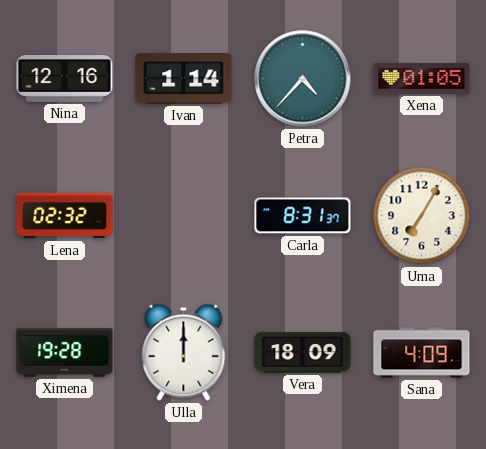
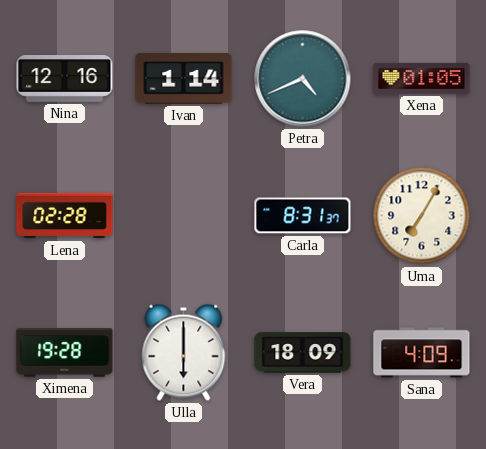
Petra: 4:37 -> 4:41 (303, 79)
Lena: 02:32 -> 02:28 (65, 216)
Ulla: 12:00 -> 6:00 (184, 352)
